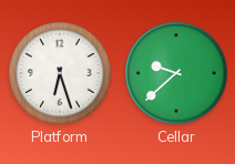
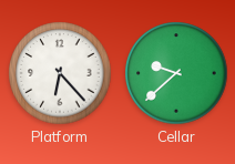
Platform: 6:27 -> 6:23 (60, 73)
